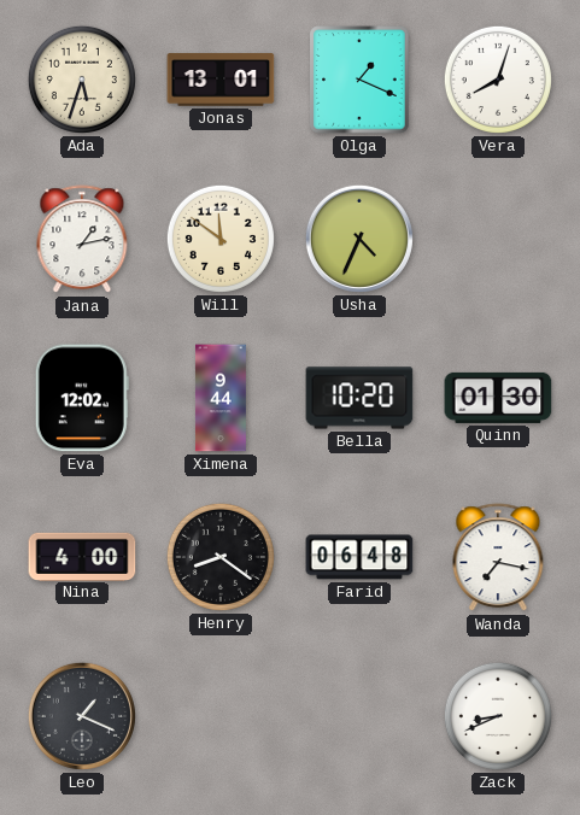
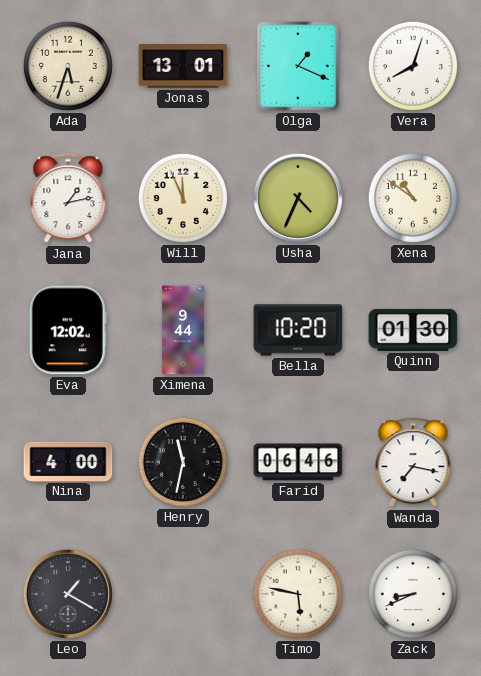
Will: 11:51 -> 11:56 (183, 198)
Xena: none -> 10:51 (413, 198)
Henry: 8:21 -> 11:32 (183, 462)
Farid: 06:48 -> 06:46 (298, 462)
Leo: 1:19 -> 1:20 (68, 594)
Timo: none -> 5:47 (298, 594)
